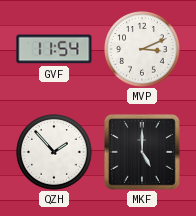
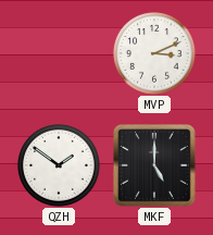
GVF: 11:54 -> none (54, 49)
QZH: 1:53 -> 1:51 (59, 165)
